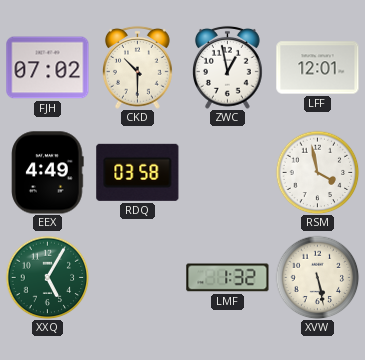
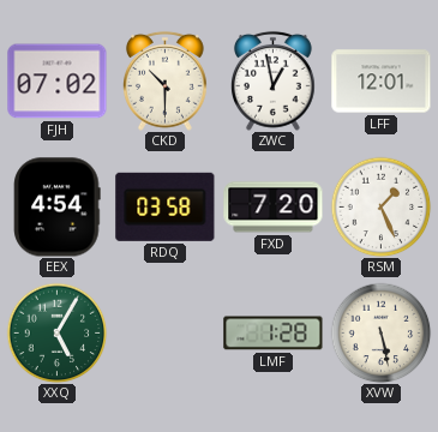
EEX: 4:49 -> 4:54 (58, 208)
FXD: none -> 7:20 (274, 208)
RSM: 3:58 -> 1:26 (380, 206)
LMF: 1:32 -> 1:28 (274, 334)
